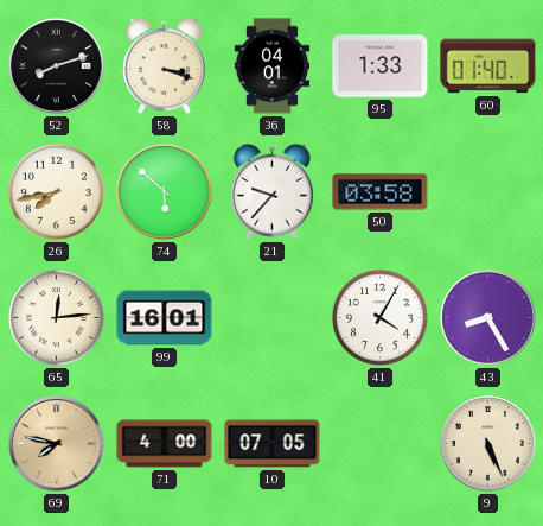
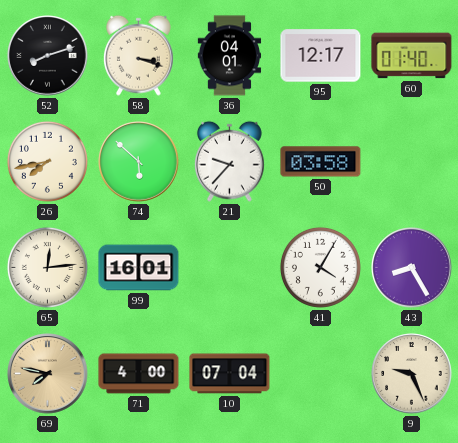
95: 1:33 -> 12:17 (321, 56)
10: 07:05 -> 07:04 (230, 374)
9: 5:26 -> 9:26 (412, 374)
